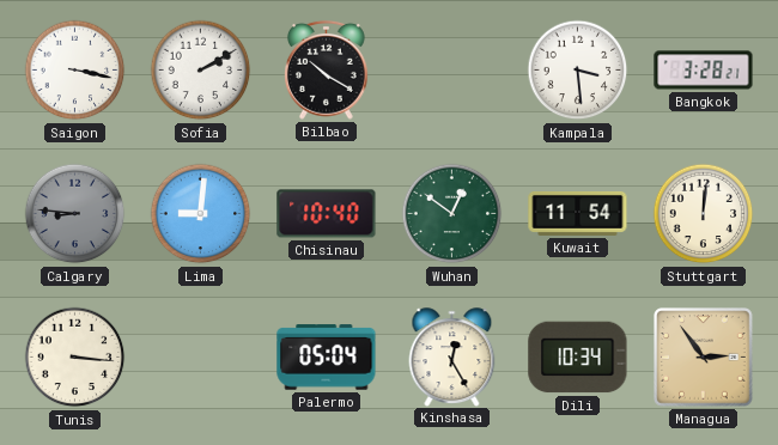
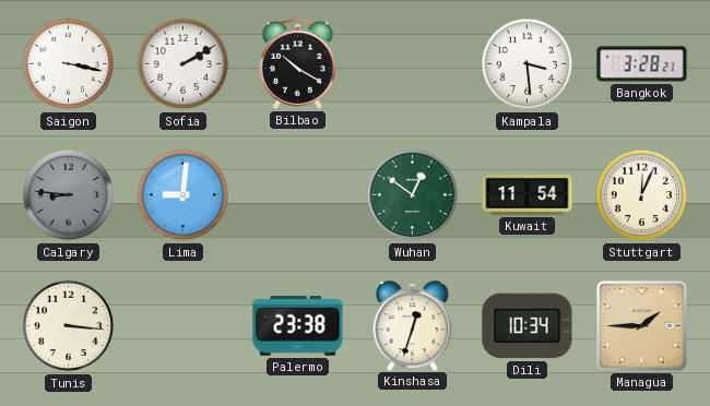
Chisinau: 10:40 -> none (327, 214)
Stuttgart: 12:01 -> 12:04 (642, 195)
Palermo: 05:04 -> 23:38 (298, 326)
Kinshasa: 12:25 -> 12:33 (413, 325)
Managua: 2:54 -> 1:45 (642, 326)
